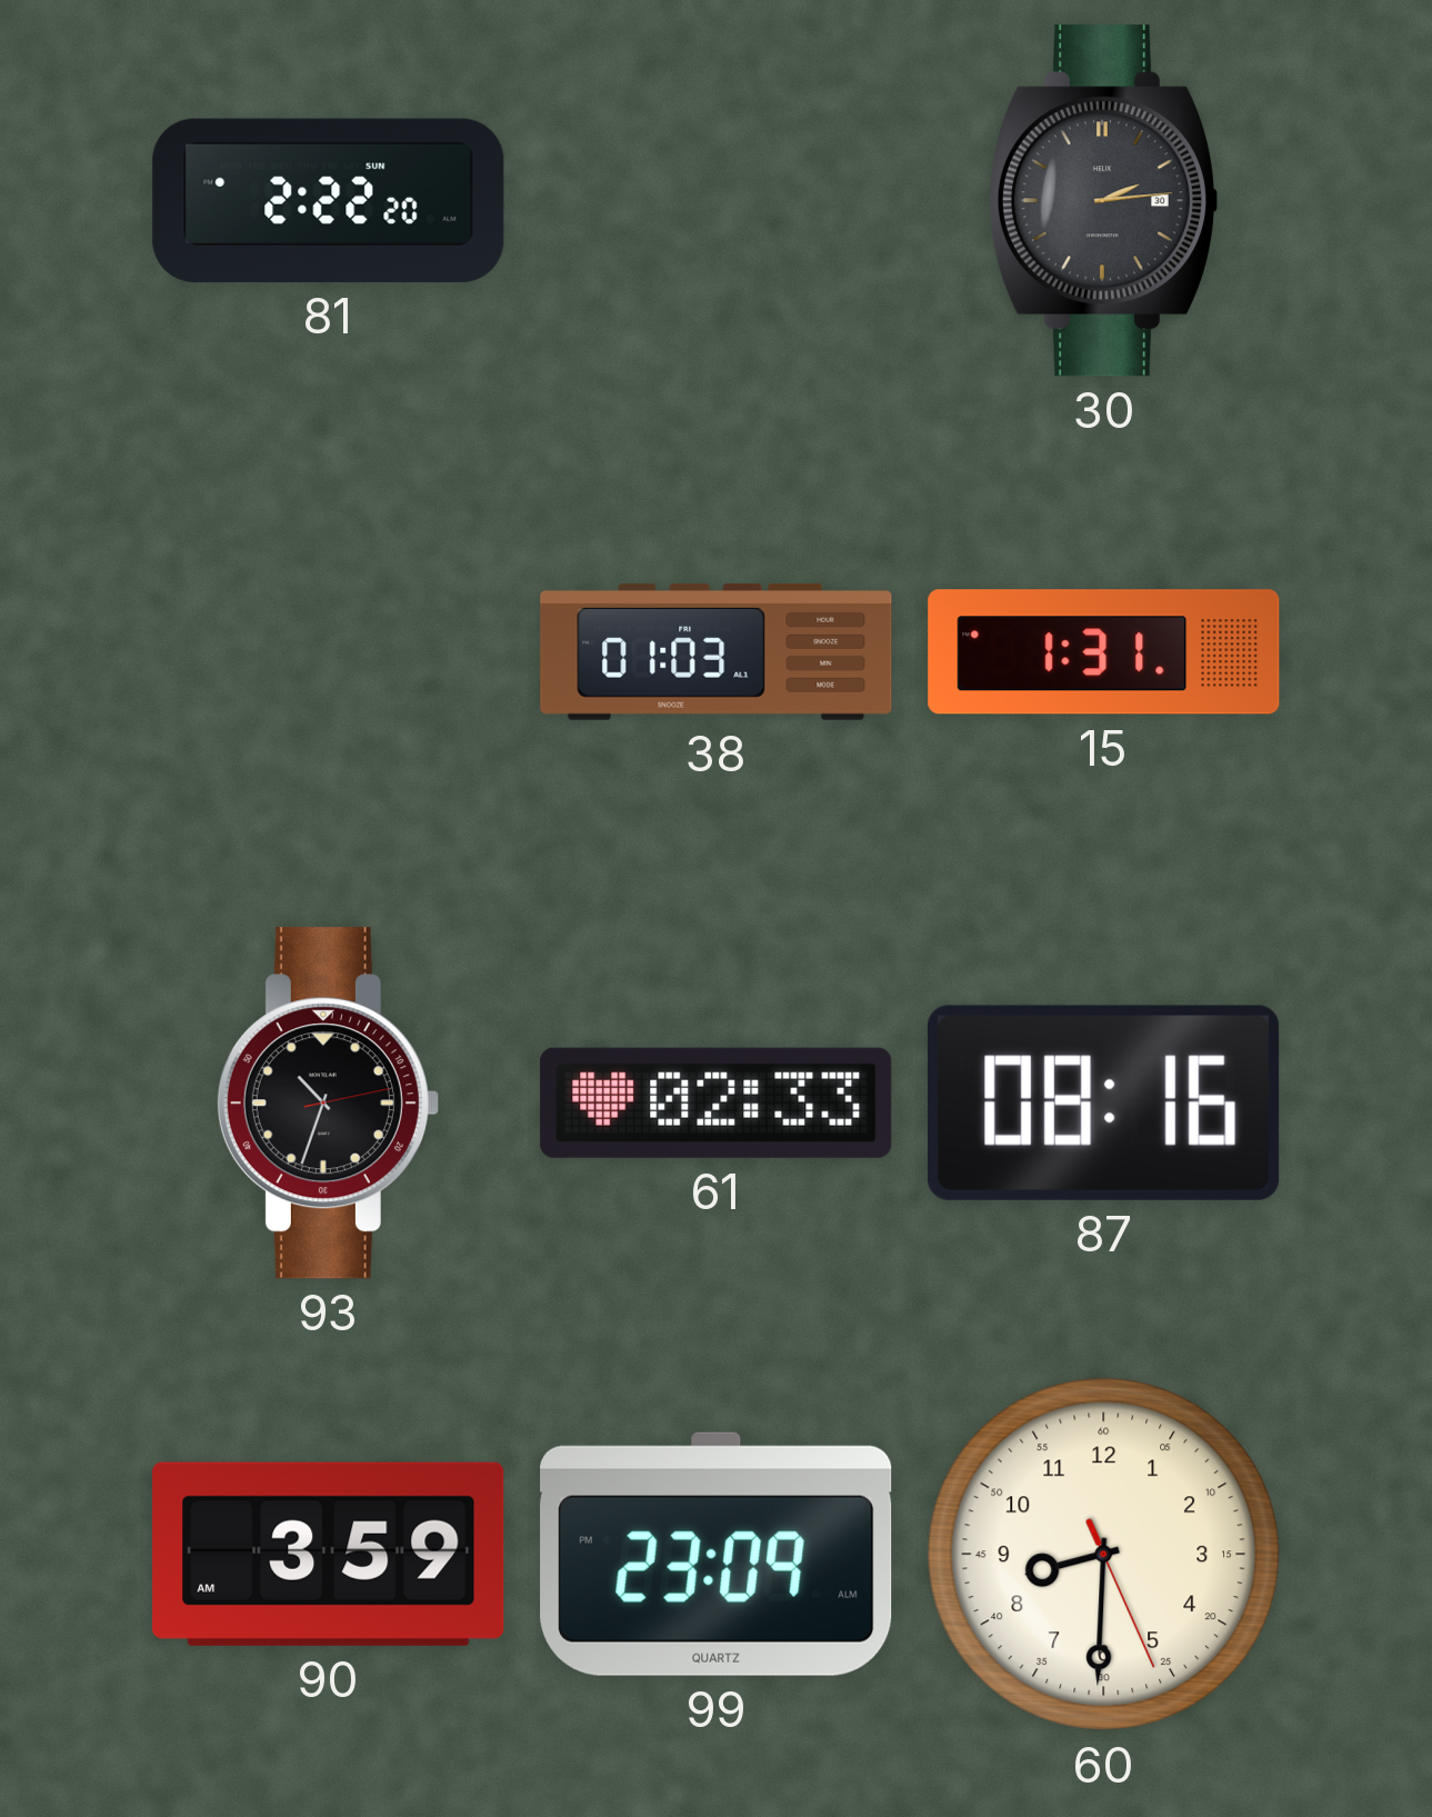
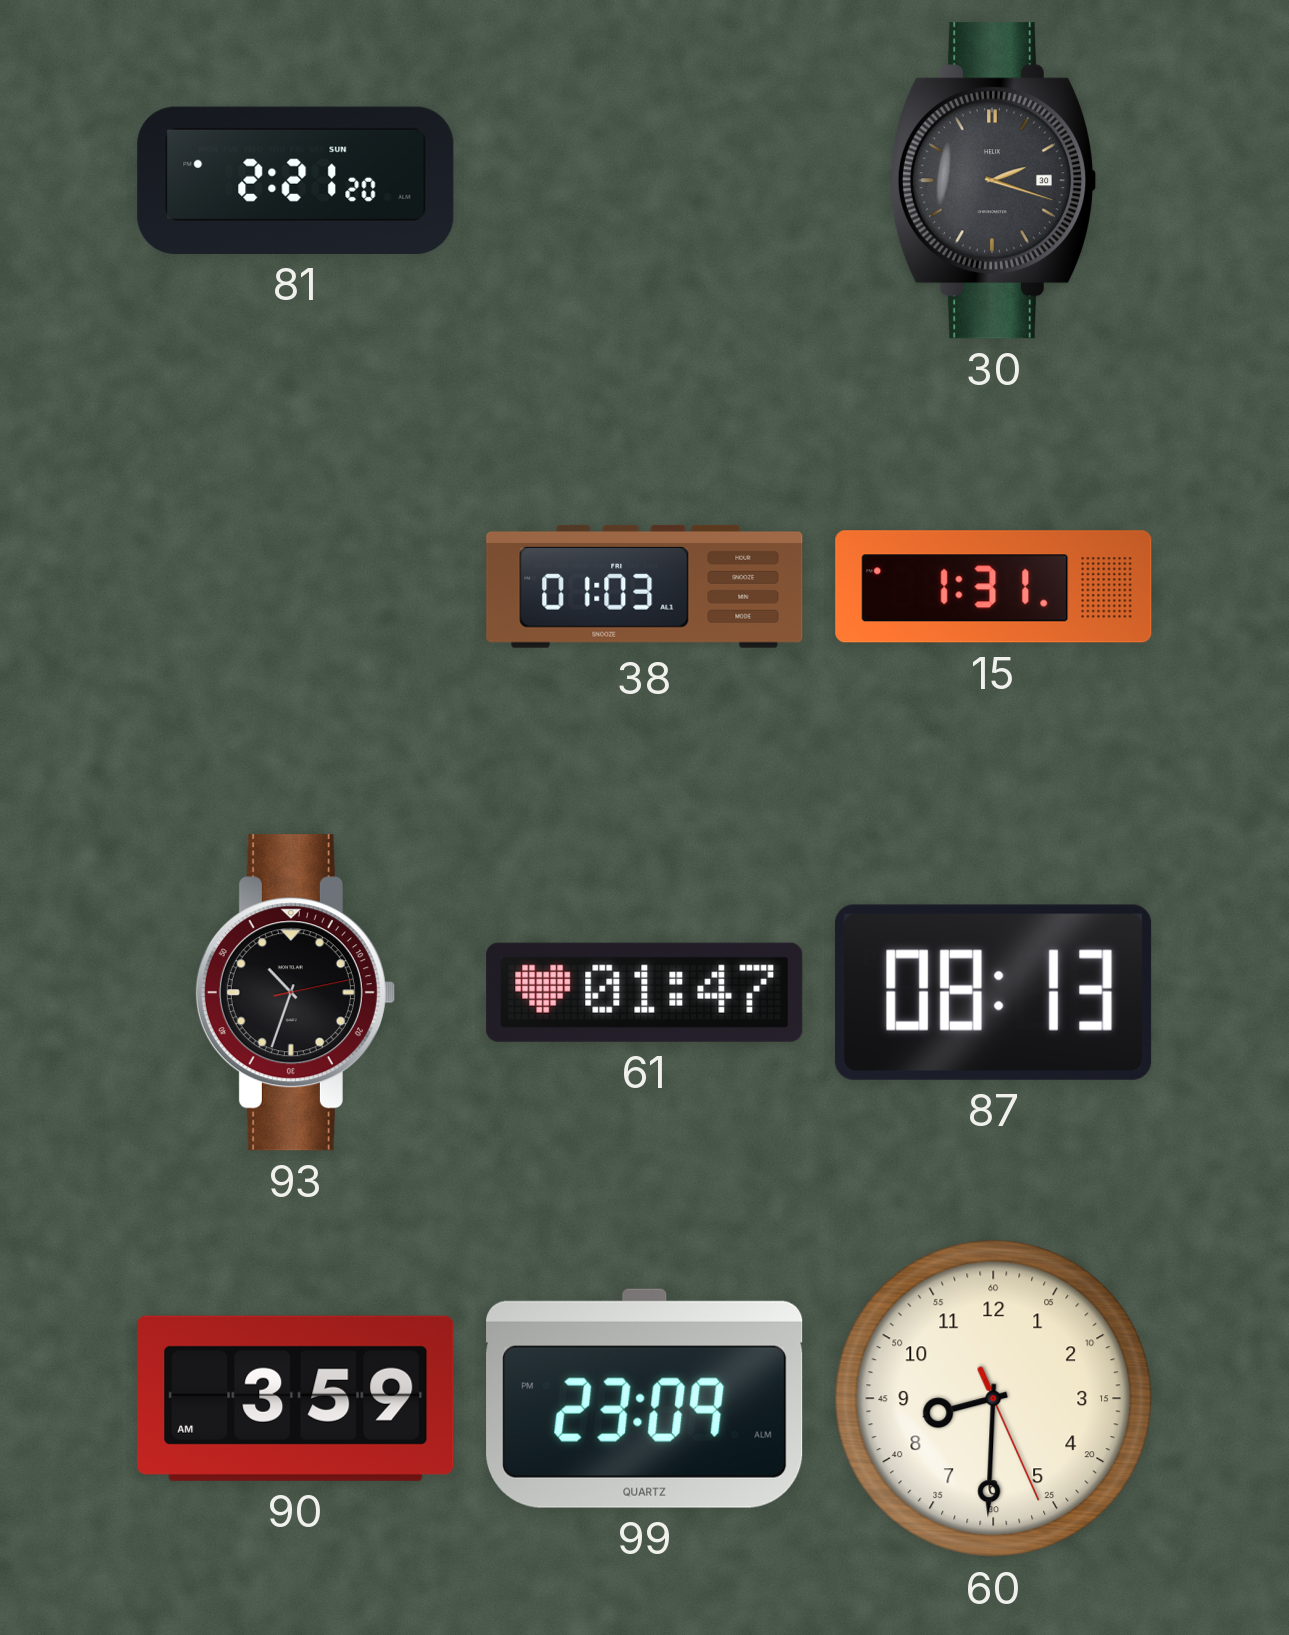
81: 2:22 -> 2:21 (296, 180)
30: 2:14 -> 2:18 (992, 181)
61: 02:33 -> 01:47 (645, 992)
87: 08:16 -> 08:13 (994, 992)
